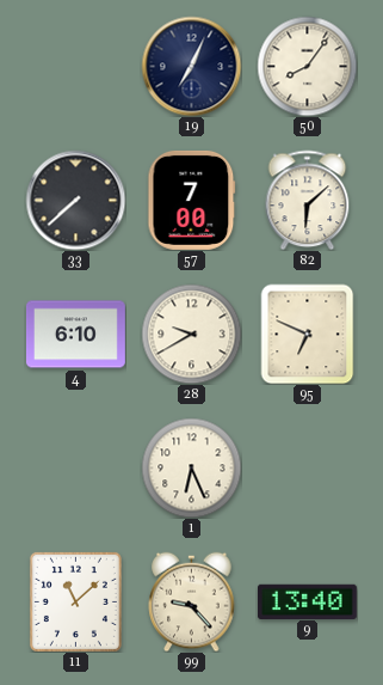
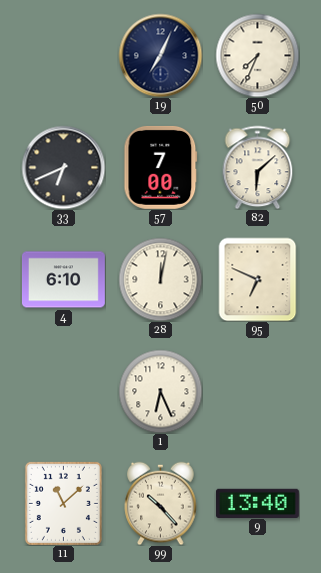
50: 8:06 -> 7:34 (257, 55)
33: 7:38 -> 6:41 (63, 167)
28: 9:40 -> 12:02 (160, 279)
99: 9:23 -> 10:23 (161, 503)
